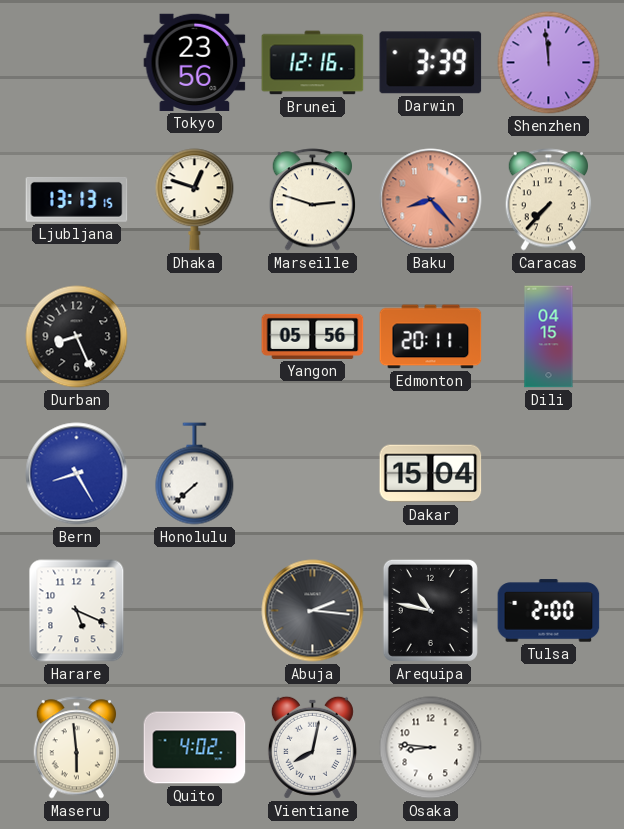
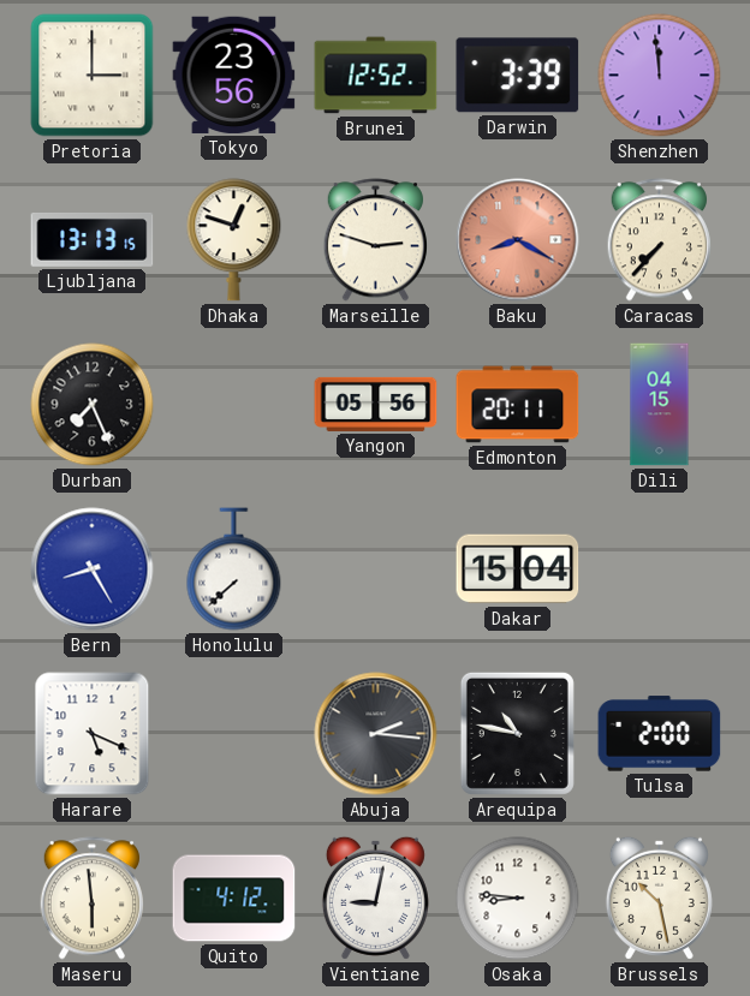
Pretoria: none -> 3:00 (93, 76)
Brunei: 12:16 -> 12:52 (376, 76)
Baku: 8:23 -> 8:20 (518, 240)
Durban: 8:26 -> 7:26 (93, 405)
Quito: 4:02 -> 4:12 (234, 899)
Vientiane: 8:02 -> 9:02 (375, 897)
Brussels: none -> 10:28 (659, 897)
